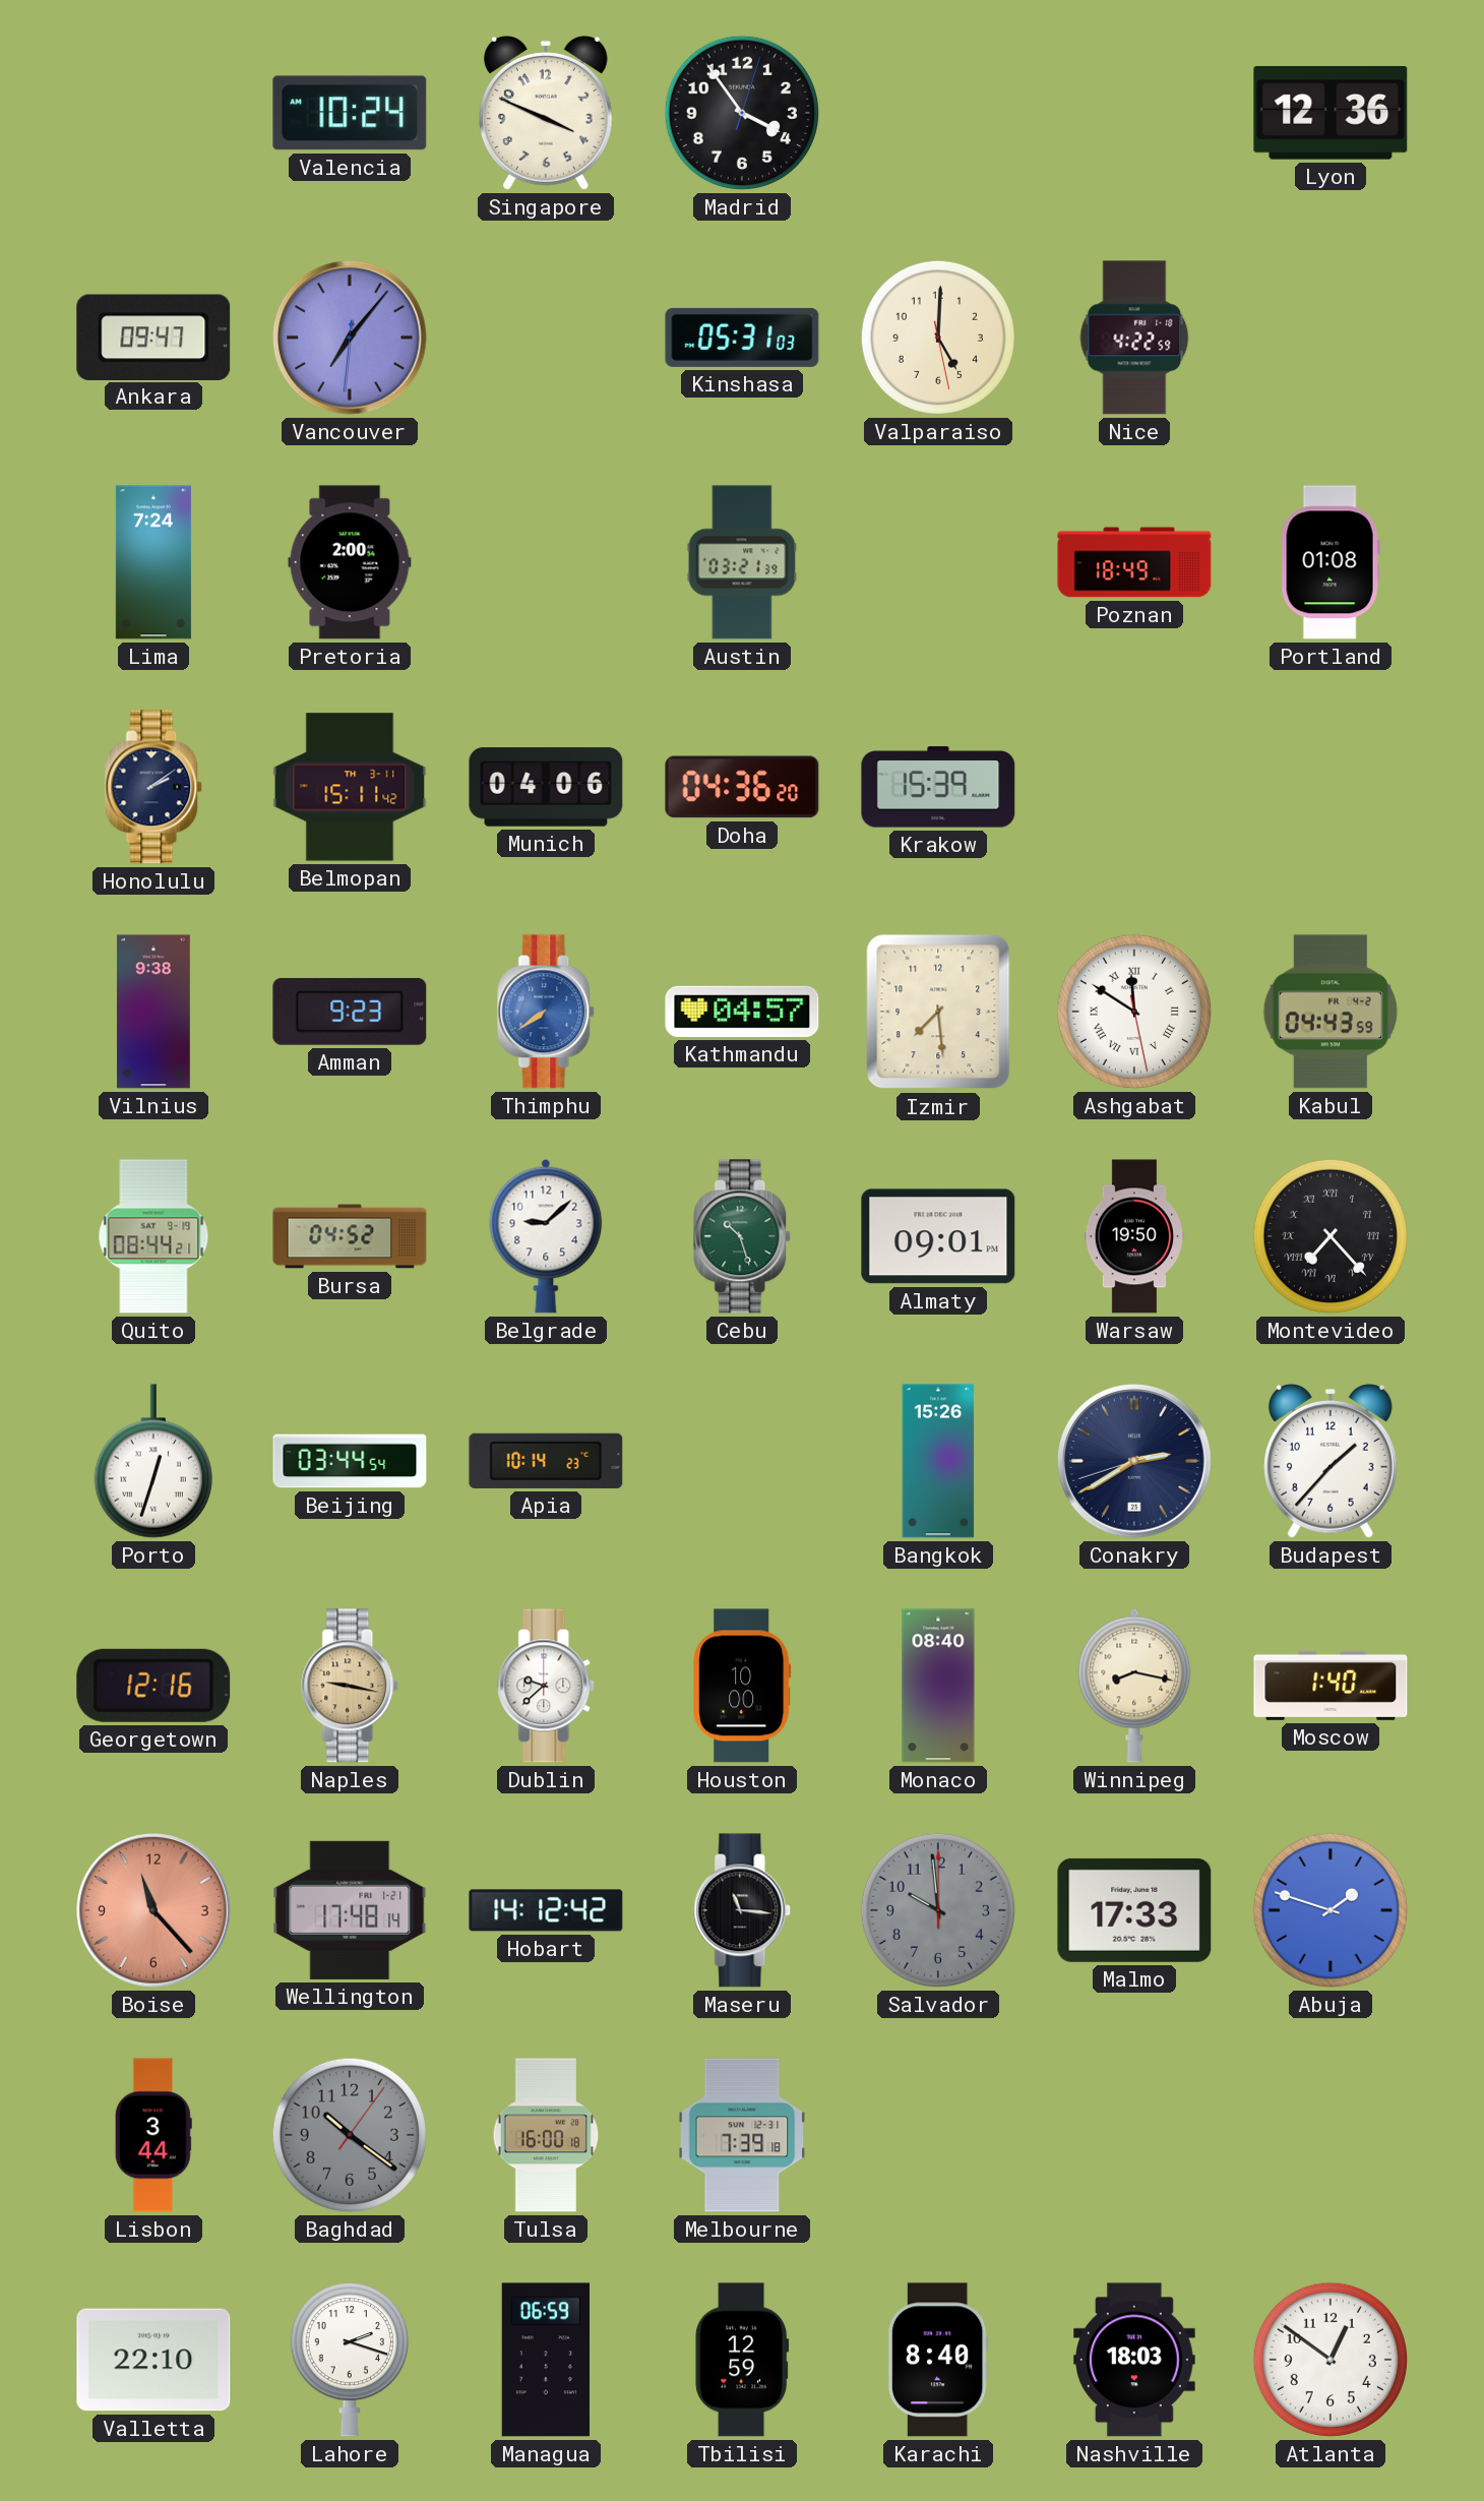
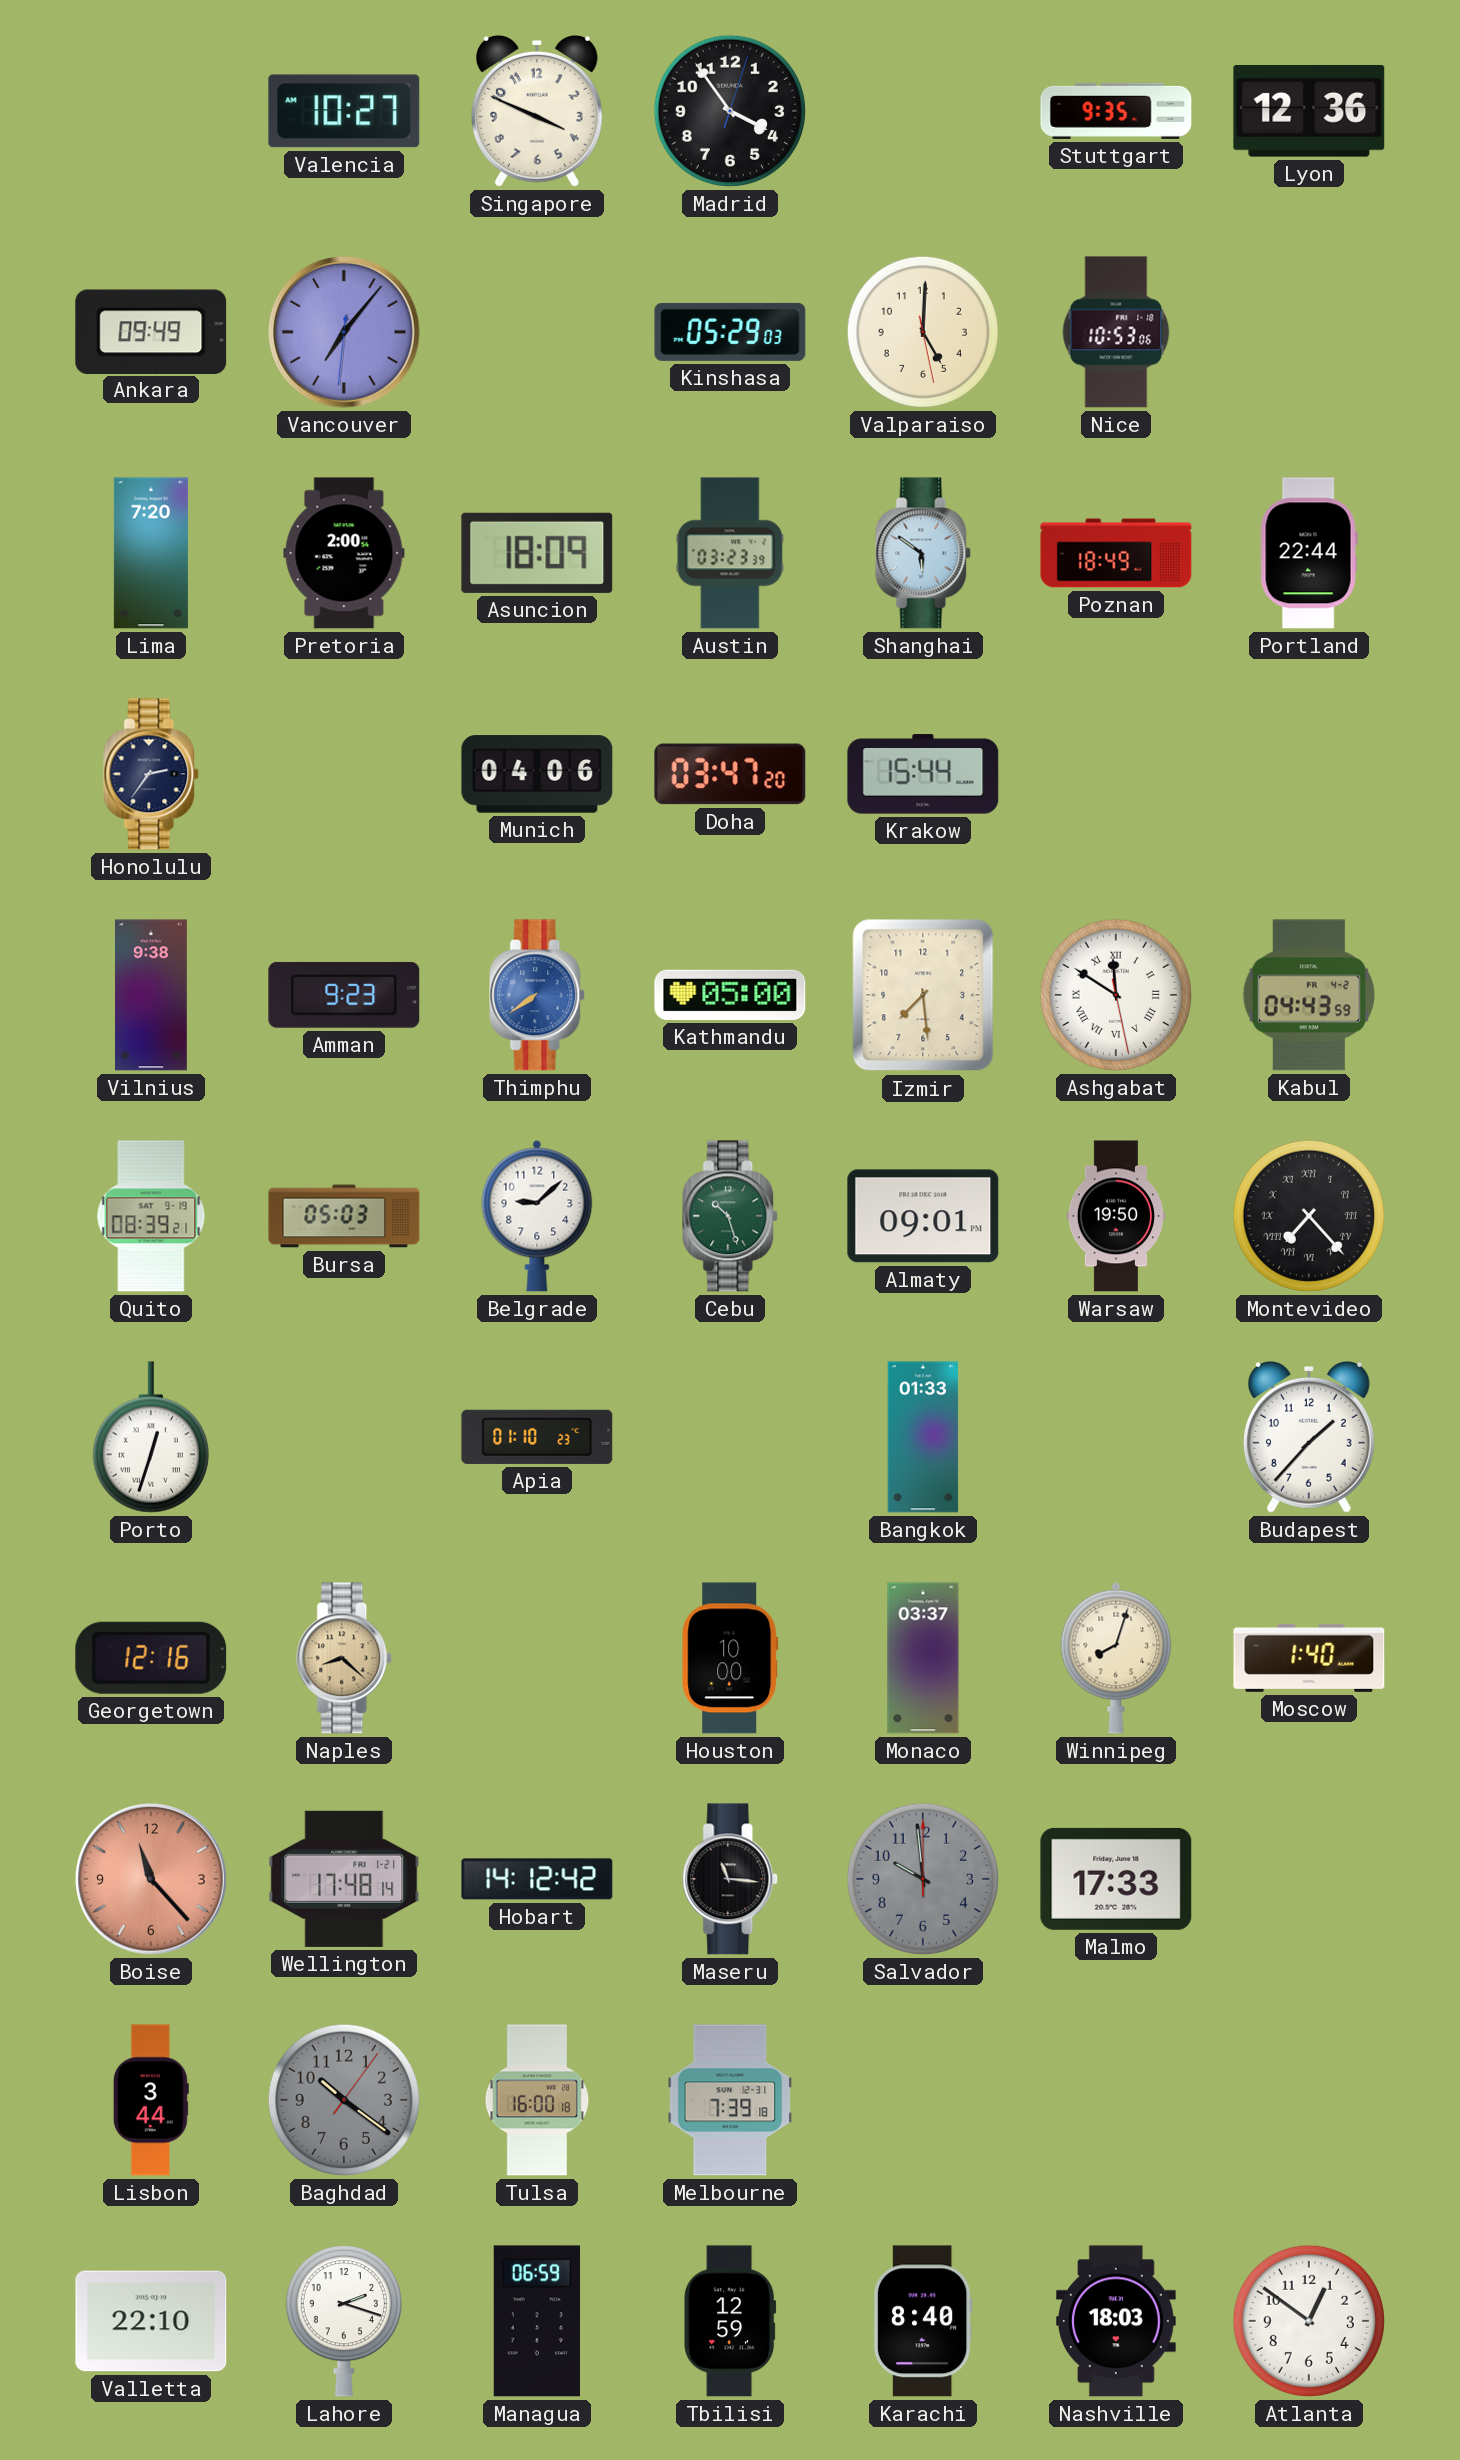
Valencia: 10:24 -> 10:27 (344, 111)
Stuttgart: none -> 9:35 (1116, 111)
Ankara: 09:47 -> 09:49 (151, 331)
Kinshasa: 05:31 -> 05:29 (730, 332)
Nice: 4:22 -> 10:53 (1116, 332)
Lima: 7:24 -> 7:20 (151, 553)
Asuncion: none -> 18:09 (537, 553)
Austin: 03:21 -> 03:23 (730, 553)
Shanghai: none -> 5:51 (924, 553)
Portland: 01:08 -> 22:44 (1309, 553)
Honolulu: 2:09 -> 2:36 (152, 774)
Belmopan: 15:11 -> none (350, 787)
Doha: 04:36 -> 03:47 (730, 774)
Krakow: 15:39 -> 15:44 (923, 774)
Kathmandu: 04:57 -> 05:00 (730, 995)
Quito: 08:44 -> 08:39 (151, 1216)
Bursa: 04:52 -> 05:03 (344, 1216)
Beijing: 03:44 -> none (350, 1461)
Apia: 10:14 -> 01:10 (537, 1437)
Bangkok: 15:26 -> 01:33 (923, 1437)
Conakry: 2:39 -> none (1135, 1462)
Naples: 9:17 -> 8:22 (345, 1658)
Dublin: 9:38 -> none (547, 1686)
Monaco: 08:40 -> 03:37 (923, 1658)
Winnipeg: 8:17 -> 8:03 (1116, 1658)
Abuja: 1:48 -> none (1331, 1910)
